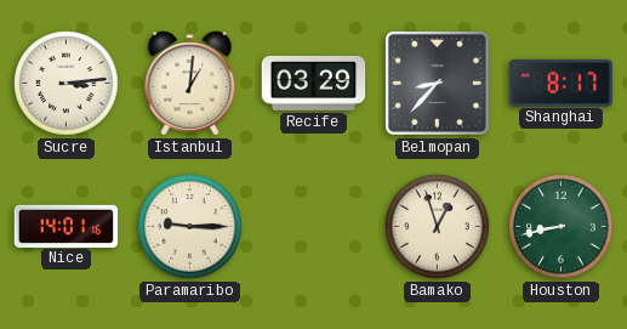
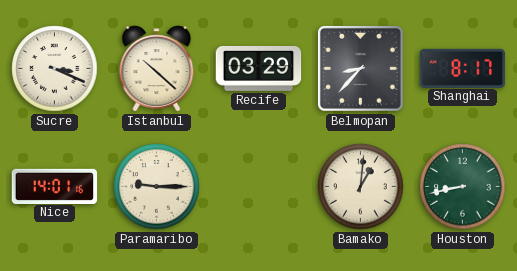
Sucre: 3:14 -> 3:19 (55, 69)
Istanbul: 1:01 -> 10:22 (157, 69)
Bamako: 12:57 -> 1:01 (361, 187)
